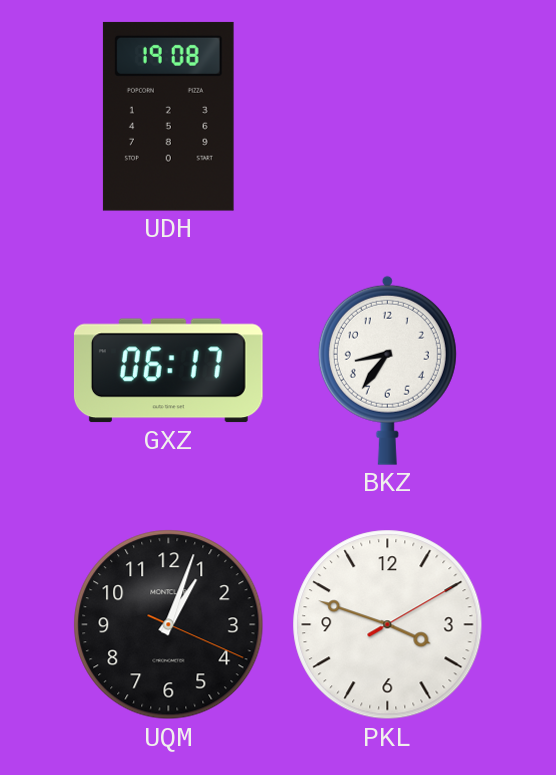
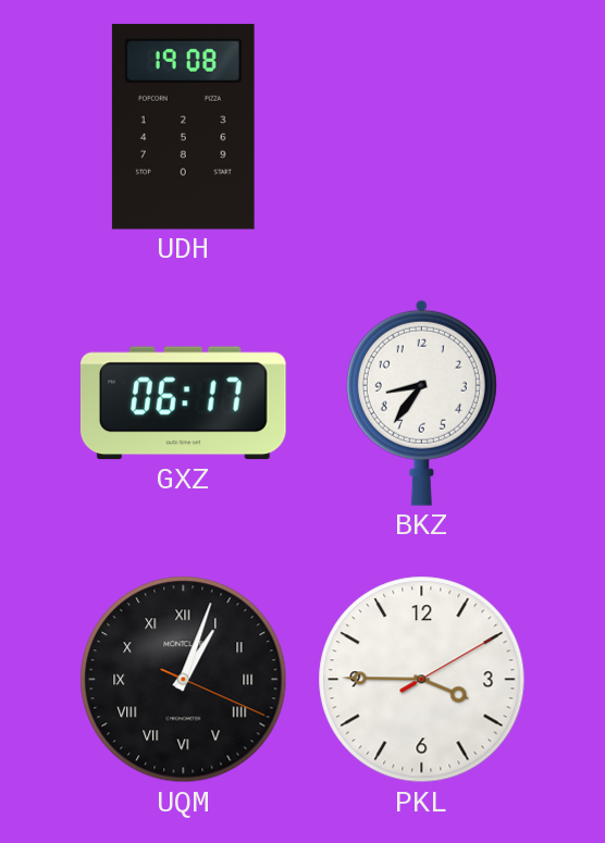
UQM numerals: Arabic -> Roman (184, 680)
PKL: 3:48 -> 3:45 (422, 680)
